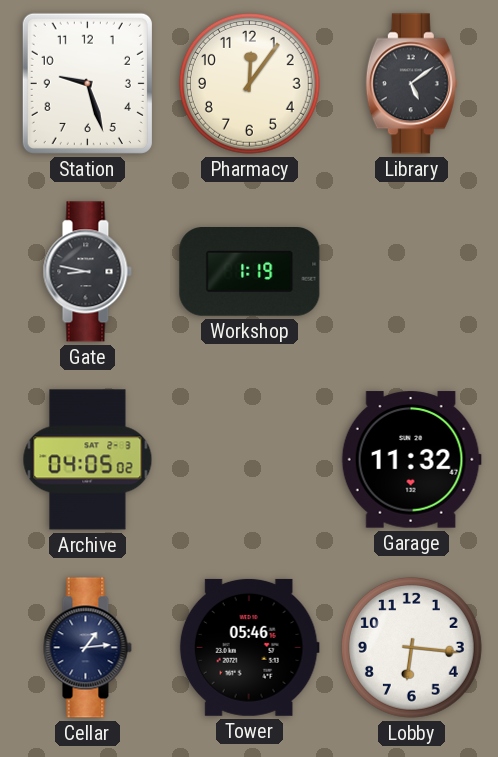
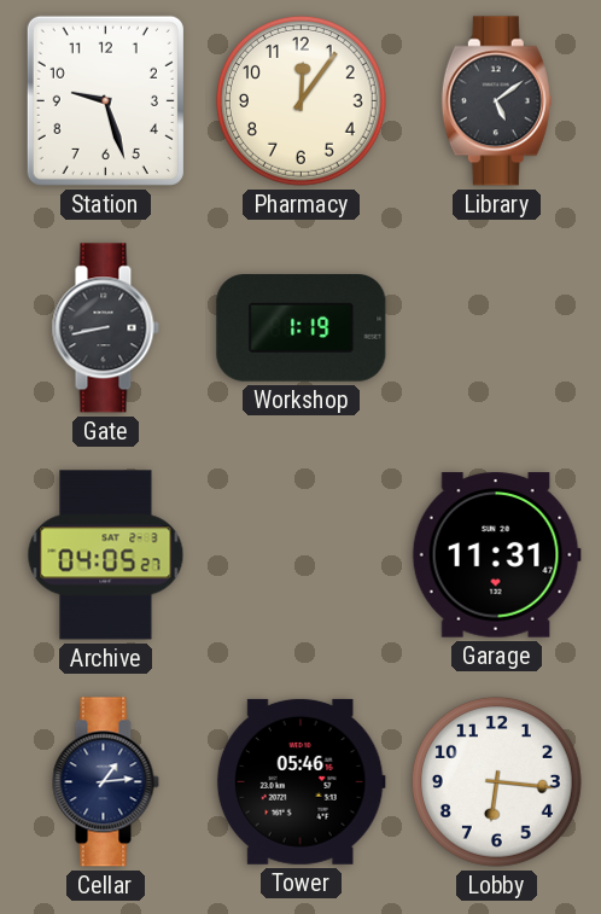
Gate: 8:47 -> 8:43 (105, 328)
Archive: 04:05:02 -> 04:05:27 (106, 555)
Garage: 11:32 -> 11:31 (496, 555)
